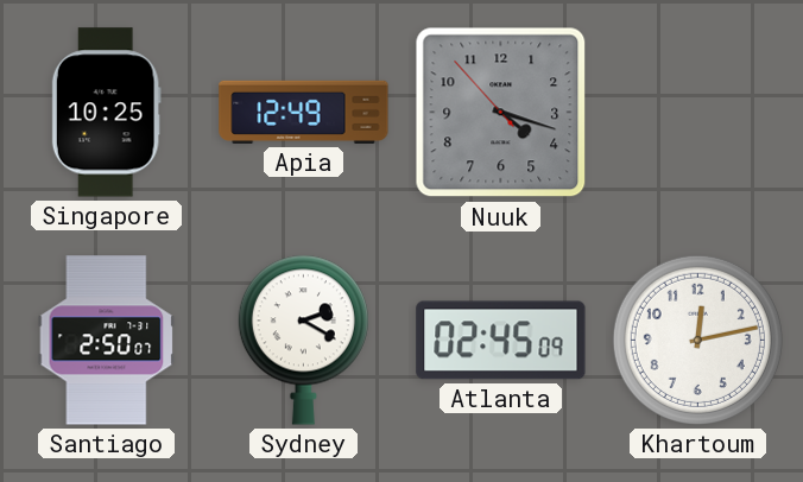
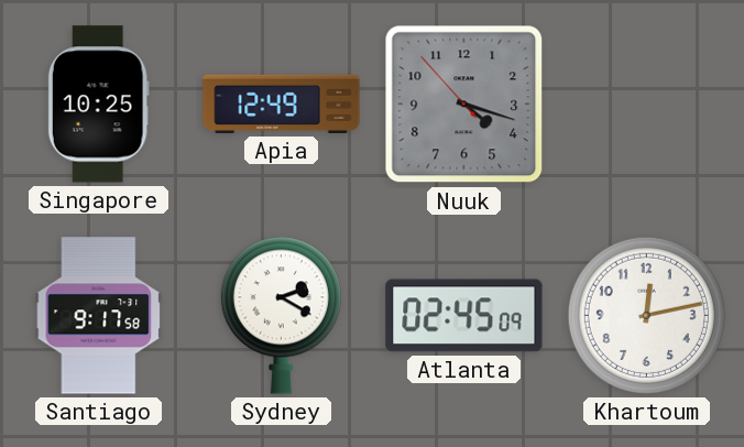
Santiago: 2:50 -> 9:17 (99, 316)
